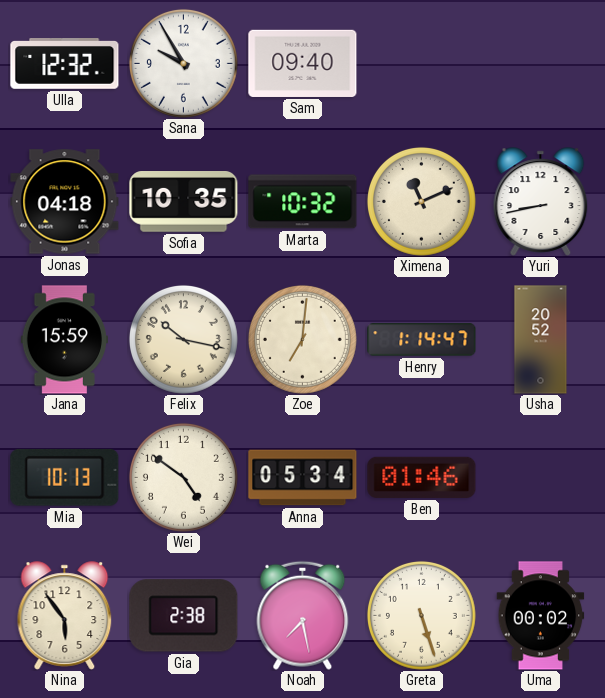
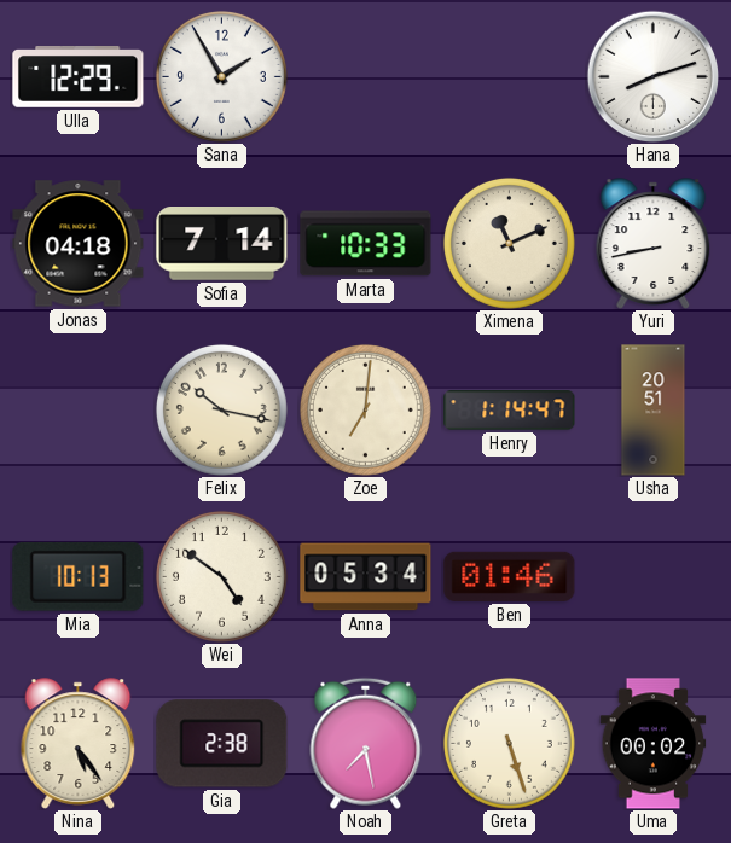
Ulla: 12:32 -> 12:29 (79, 77)
Sana: 9:55 -> 1:55 (221, 76)
Sam: 09:40 -> none (303, 63)
Hana: none -> 8:12 (652, 76)
Sofia: 10:35 -> 7:14 (222, 244)
Marta: 10:32 -> 10:33 (366, 244)
Jana: 15:59 -> none (64, 340)
Usha: 20:52 -> 20:51 (654, 411)
Nina: 5:54 -> 5:24 (79, 744)
